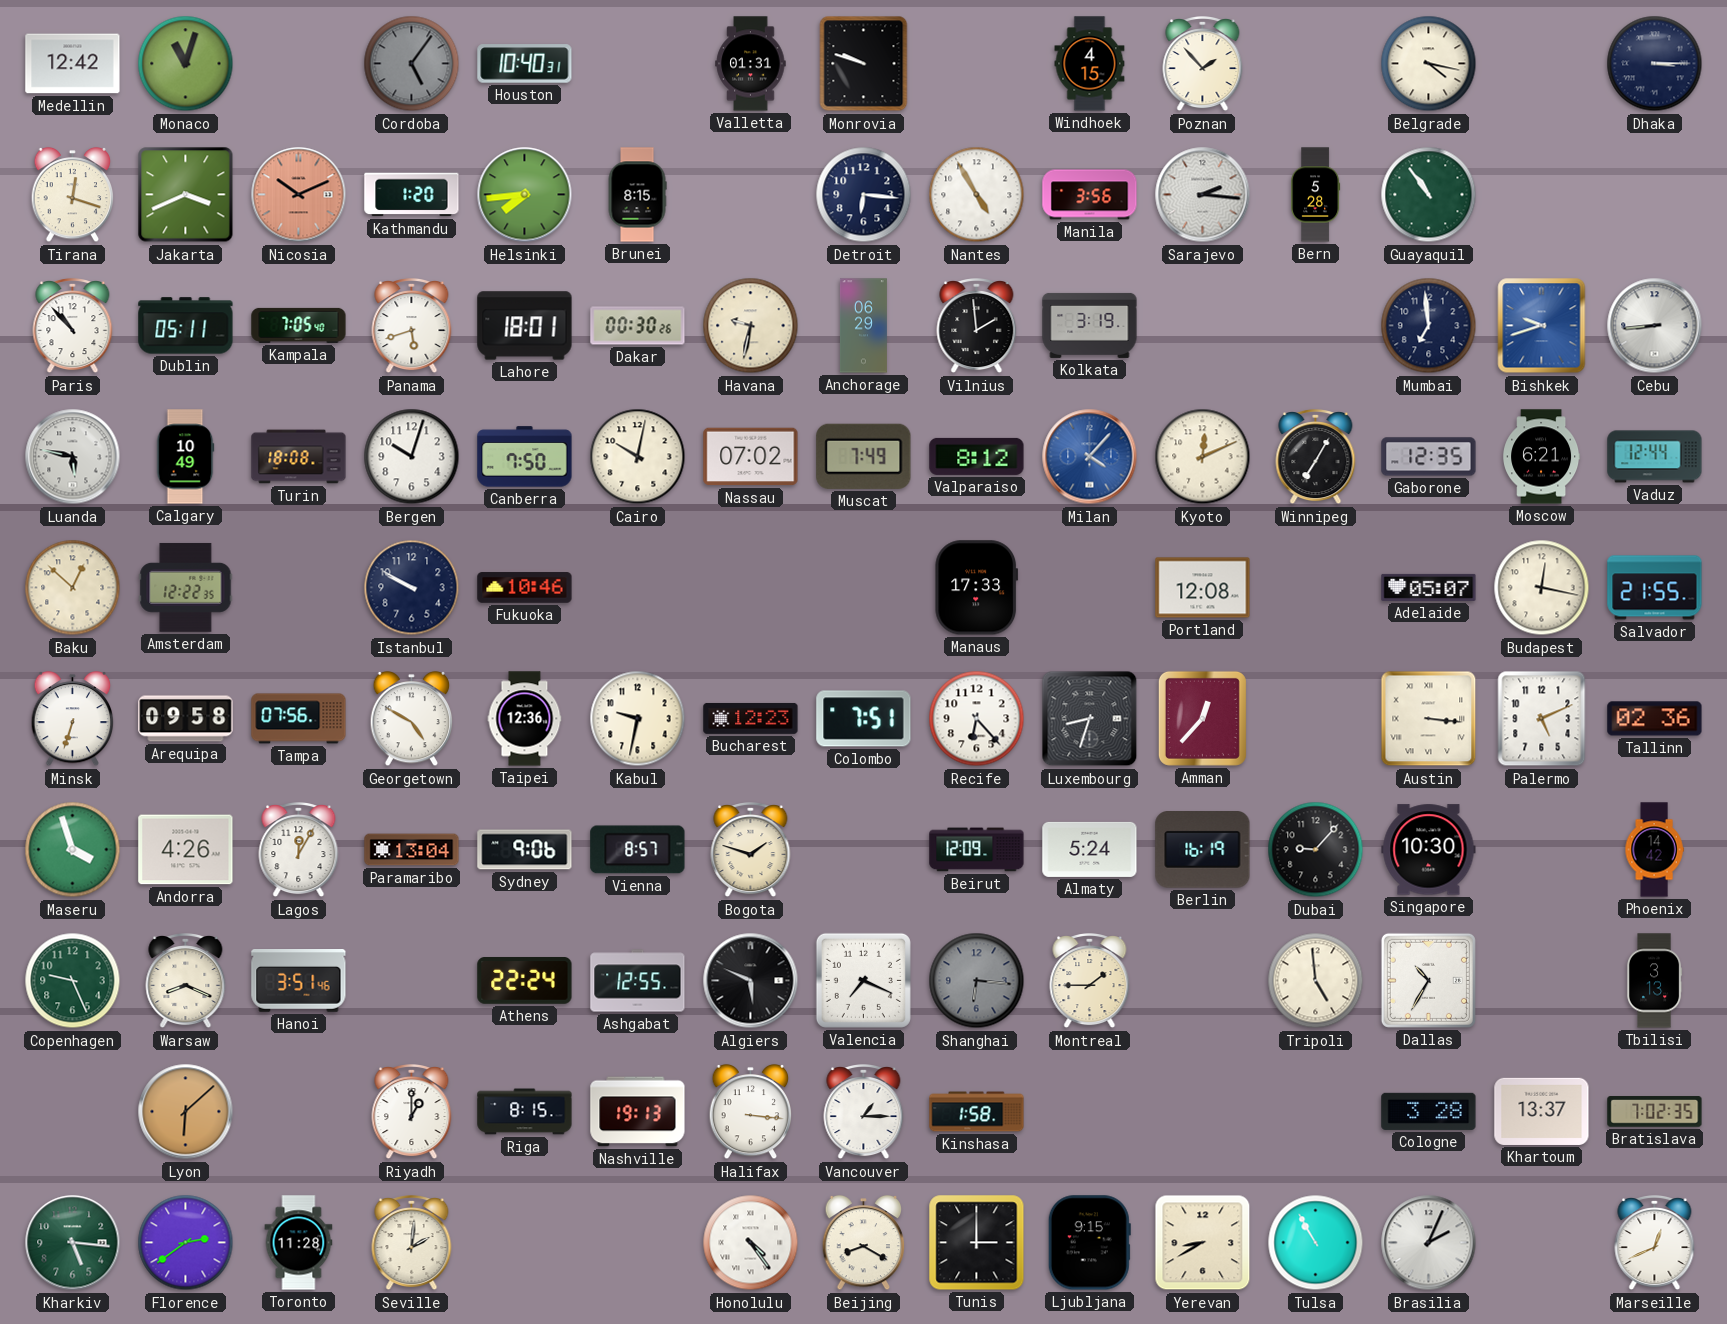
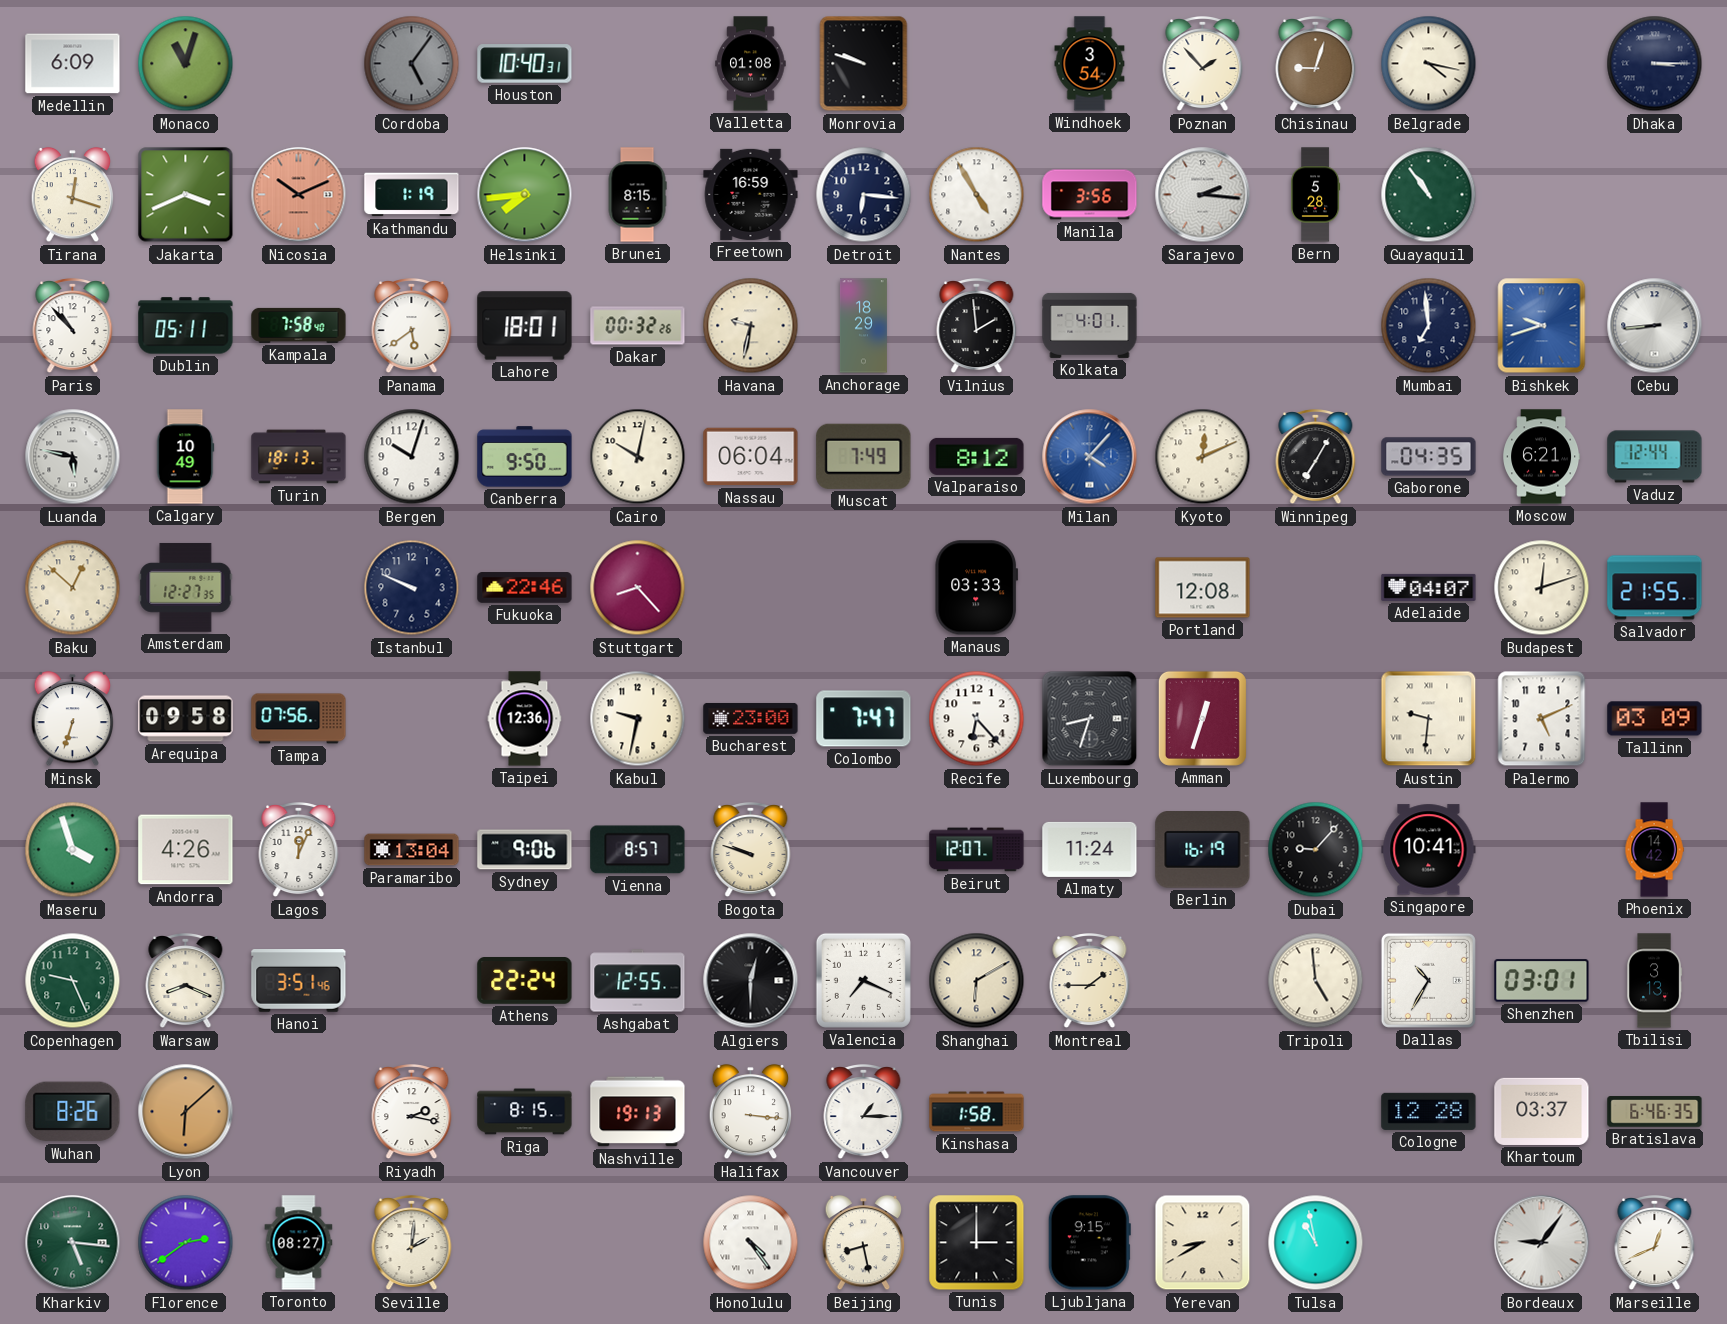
Medellin: 12:42 -> 6:09 (73, 64)
Valletta: 01:31 -> 01:08 (751, 64)
Windhoek: 4:15 -> 3:54 (1090, 64)
Chisinau: none -> 9:03 (1316, 65)
Kathmandu: 1:20 -> 1:19 (412, 195)
Freetown: none -> 16:59 (751, 194)
Kampala: 7:05 -> 7:58 (299, 325)
Panama: 5:42 -> 5:39 (412, 327)
Dakar: 00:30 -> 00:32 (638, 326)
Anchorage: 06:29 -> 18:29 (863, 326)
Kolkata: 3:19 -> 4:01 (1090, 325)
Turin: 18:08 -> 18:13 (299, 457)
Canberra: 7:50 -> 9:50 (525, 457)
Nassau: 07:02 -> 06:04 (751, 457)
Gaborone: 12:35 -> 04:35 (1429, 457)
Amsterdam: 12:22 -> 12:27 (186, 587)
Istanbul: 9:50 -> 9:49 (412, 588)
Fukuoka: 10:46 -> 22:46 (525, 588)
Stuttgart: none -> 8:23 (638, 588)
Manaus: 17:33 -> 03:33 (976, 588)
Adelaide: 05:07 -> 04:07 (1429, 587)
Budapest: 12:17 -> 12:12 (1542, 588)
Georgetown: 4:50 -> none (412, 719)
Bucharest: 12:23 -> 23:00 (751, 718)
Colombo: 7:51 -> 7:47 (864, 719)
Amman: 12:37 -> 12:33 (1202, 718)
Austin: 3:16 -> 9:31 (1429, 719)
Tallinn: 02:36 -> 03:09 (1655, 719)
Lagos: 12:05 -> 12:04 (299, 851)
Bogota: 1:48 -> 9:48 (751, 851)
Beirut: 12:09 -> 12:07 (977, 850)
Almaty: 5:24 -> 11:24 (1090, 849)
Singapore: 10:30 -> 10:41 (1429, 850)
Algiers: 5:49 -> 12:30 (751, 981)
Shanghai: 6:16 -> 6:10 (977, 981)
Shanghai dial: grey -> cream (977, 981)
Shenzhen: none -> 03:01 (1542, 981)
Wuhan: none -> 8:26 (73, 1112)
Riyadh: 1:00 -> 2:17 (412, 1113)
Cologne: 3:28 -> 12:28 (1429, 1111)
Khartoum: 13:37 -> 03:37 (1542, 1111)
Bratislava: 7:02 -> 6:46 (1655, 1112)
Toronto: 11:28 -> 08:27 (299, 1243)
Beijing: 8:20 -> 8:28 (864, 1243)
Tulsa: 10:55 -> 10:58 (1316, 1243)
Brasilia: 2:04 -> none (1429, 1243)
Bordeaux: none -> 9:06 (1542, 1243)
